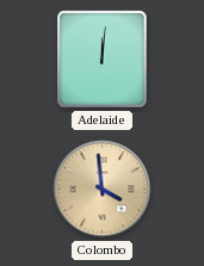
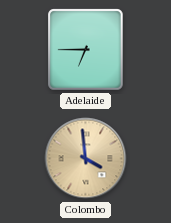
Adelaide: 12:01 -> 6:45 (86, 50)
